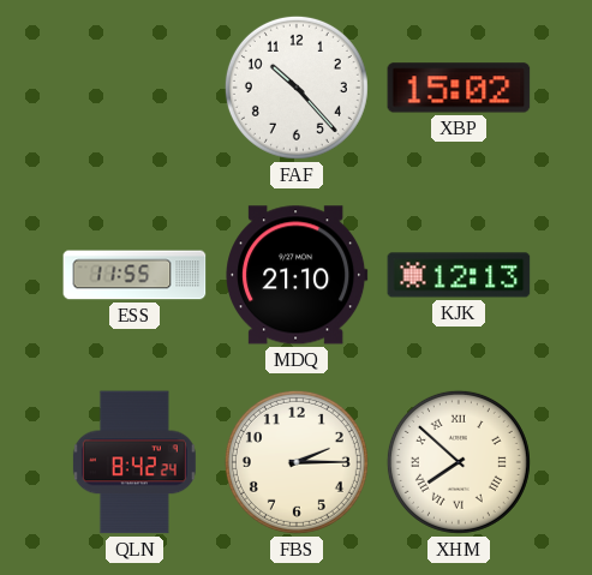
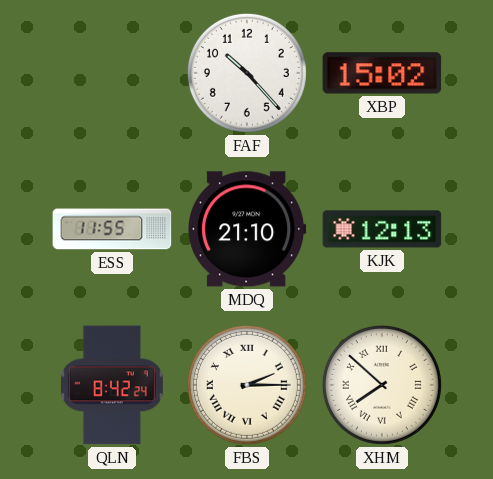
FBS numerals: Arabic -> Roman (247, 385)
